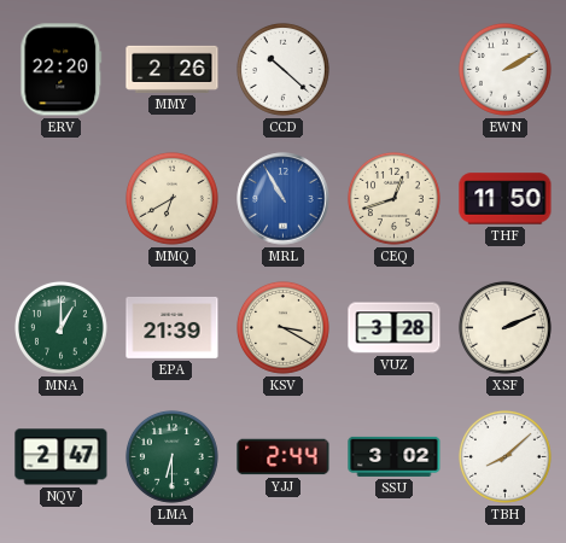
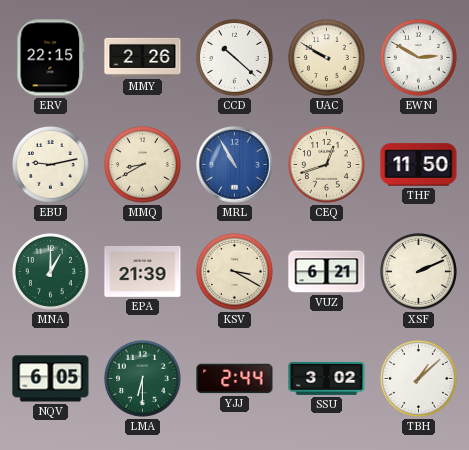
ERV: 22:20 -> 22:15 (51, 58)
UAC: none -> 9:50 (326, 57)
EWN: 2:10 -> 2:50 (418, 57)
EBU: none -> 9:13 (50, 164)
MMQ: 6:40 -> 8:40 (142, 164)
VUZ: 3:28 -> 6:21 (327, 272)
NQV: 2:47 -> 6:05 (51, 379)
TBH: 8:08 -> 1:08 (418, 378)
